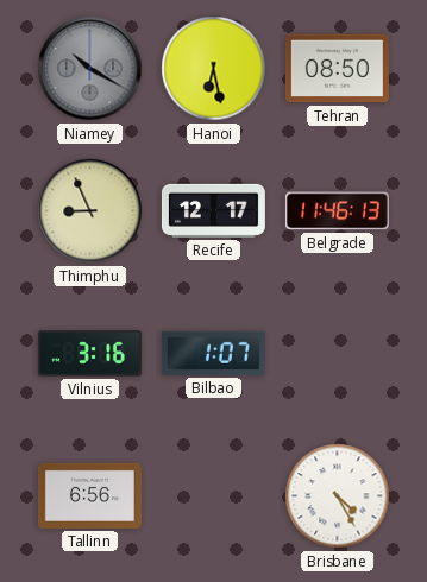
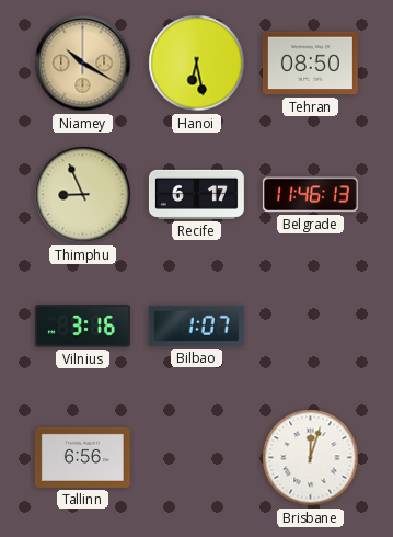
Niamey dial: grey -> champagne (83, 64)
Recife: 12:17 -> 6:17 (196, 194)
Brisbane: 4:25 -> 12:03 (311, 458)
